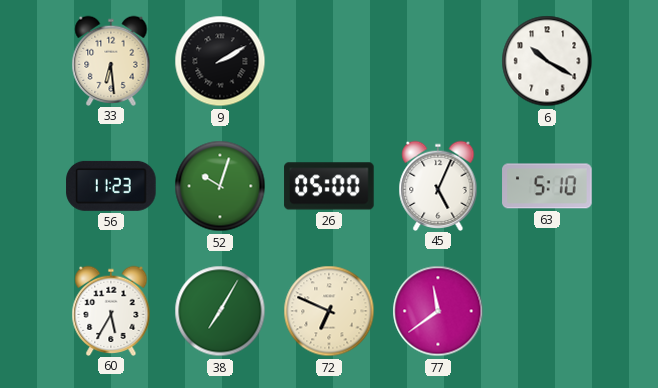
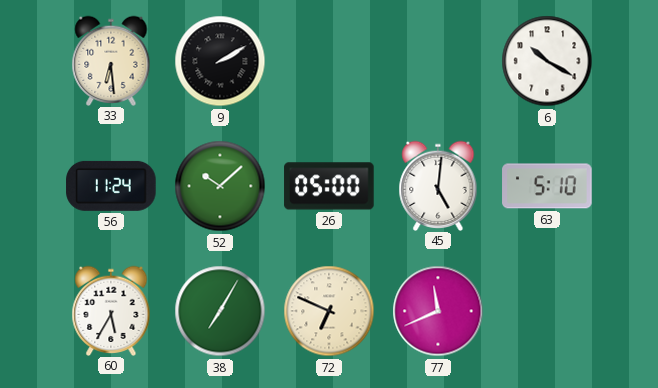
56: 11:23 -> 11:24 (111, 186)
52: 10:03 -> 10:08 (220, 186)
45: 5:04 -> 5:01 (438, 185)
77: 11:39 -> 11:41 (438, 311)
